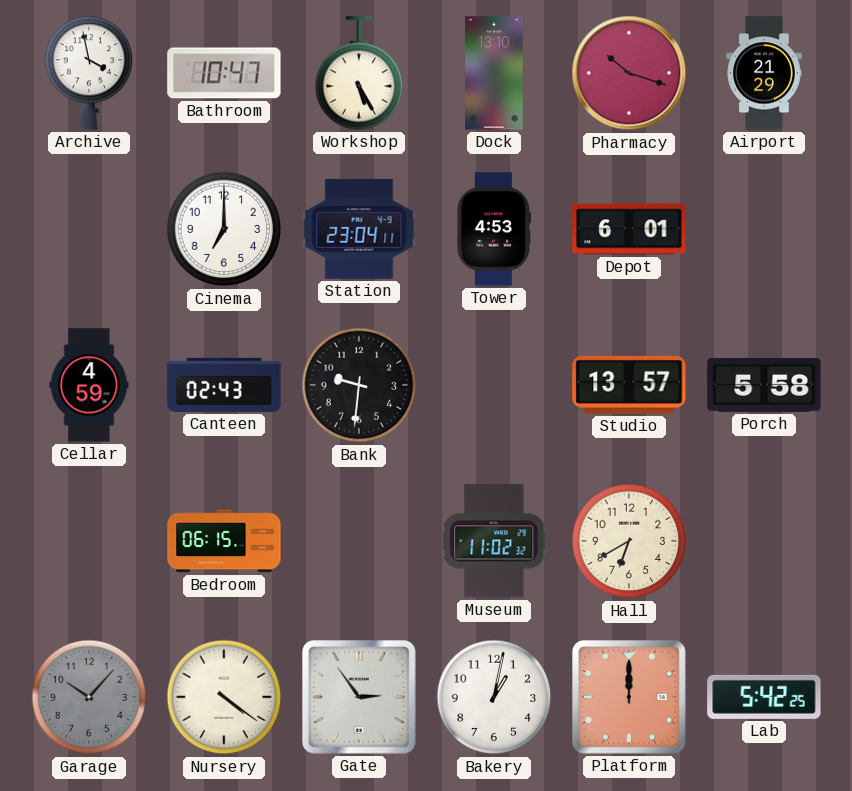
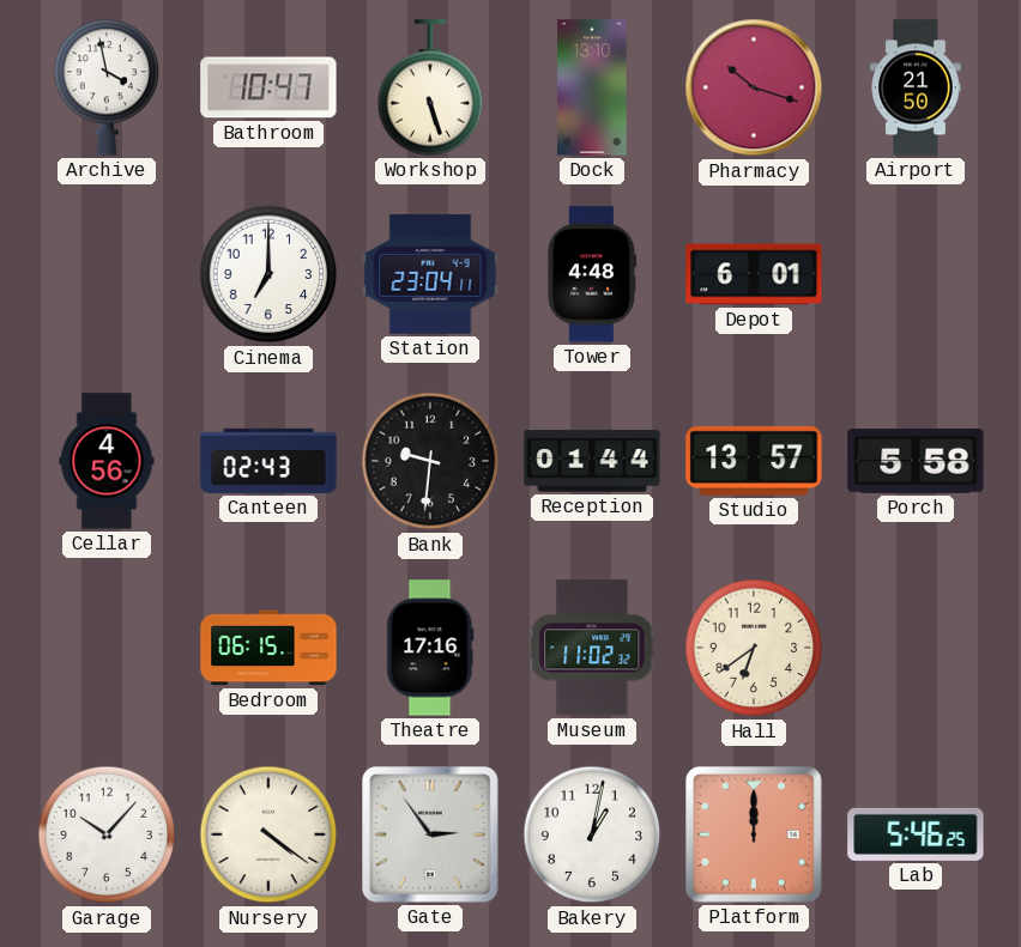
Workshop: 5:25 -> 5:27 (430, 87)
Airport: 21:29 -> 21:50 (916, 87)
Tower: 4:53 -> 4:48 (592, 274)
Cellar: 4:59 -> 4:56 (107, 461)
Reception: none -> 01:44 (592, 461)
Theatre: none -> 17:16 (430, 648)
Hall: 6:40 -> 6:39 (754, 648)
Garage dial: grey -> white (107, 834)
Lab: 5:42 -> 5:46 (916, 834)
